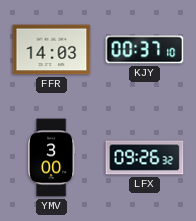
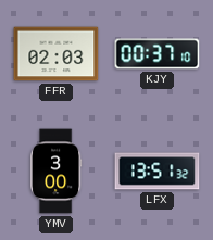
FFR: 14:03 -> 02:03 (57, 54)
LFX: 09:26 -> 13:51 (158, 172)
